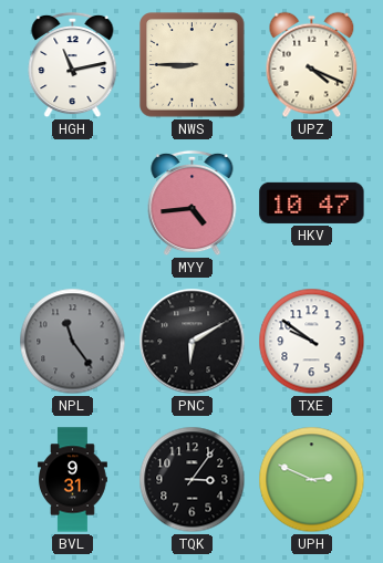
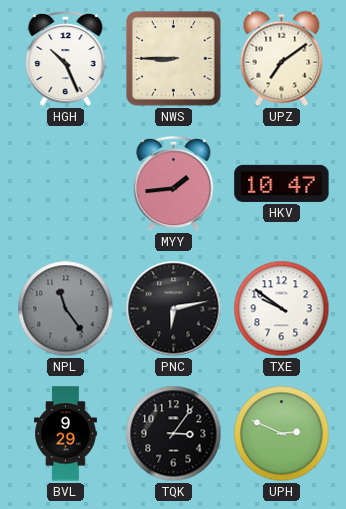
HGH: 11:13 -> 10:26 (66, 59)
UPZ: 4:19 -> 7:09 (282, 59)
MYY: 4:44 -> 1:44 (174, 184)
PNC: 6:10 -> 6:13 (174, 309)
BVL: 9:31 -> 9:29 (66, 434)
